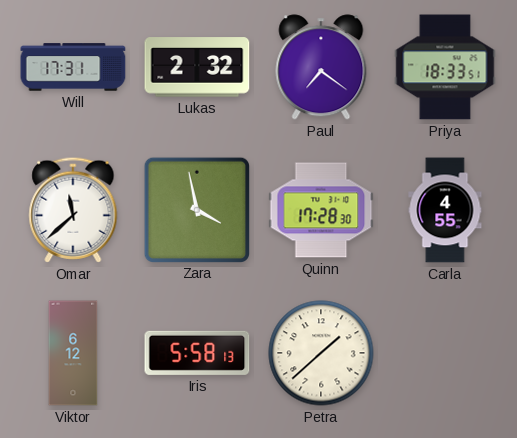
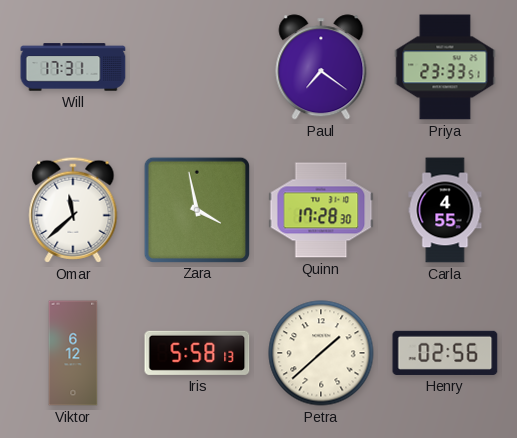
Lukas: 2:32 -> none (197, 67)
Priya: 18:33 -> 23:33 (445, 67)
Henry: none -> 02:56 (445, 353)
